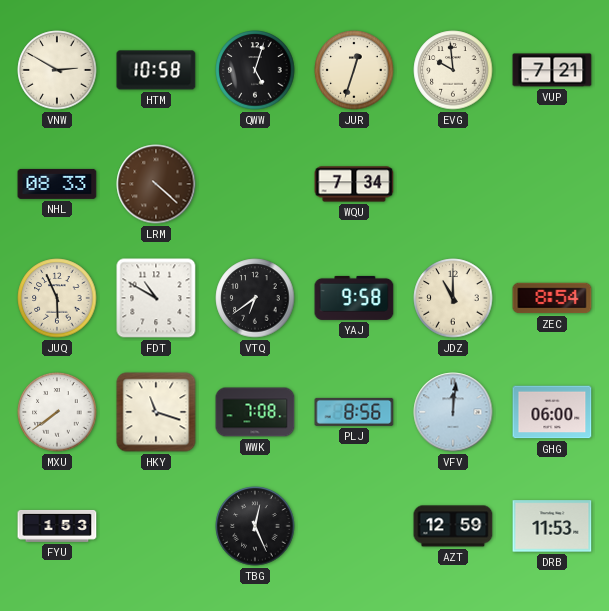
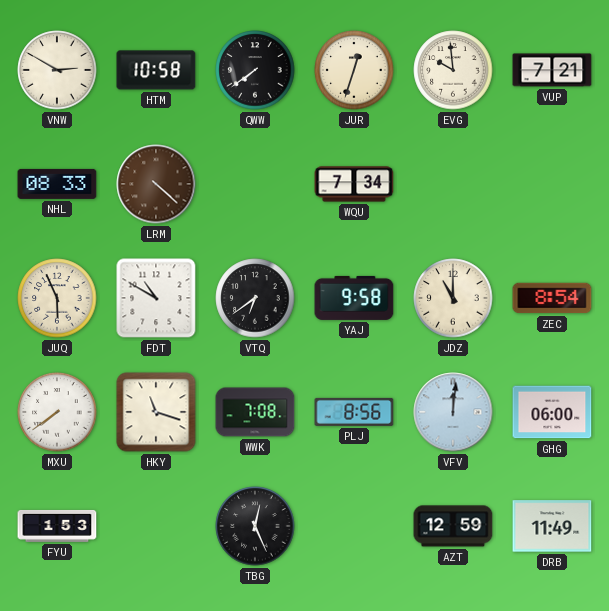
QWW: 5:03 -> 7:39 (255, 70)
DRB: 11:53 -> 11:49 (552, 526)
